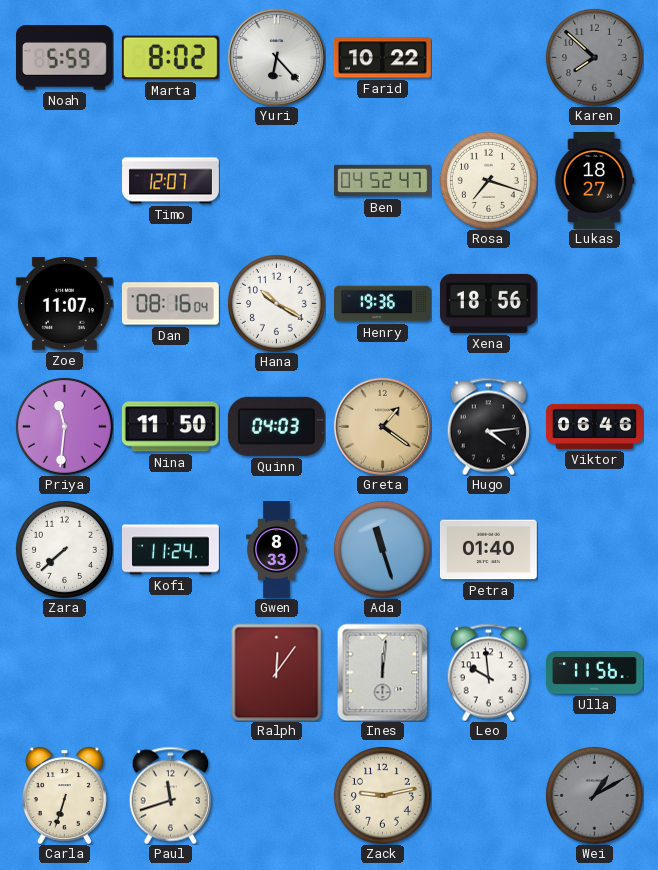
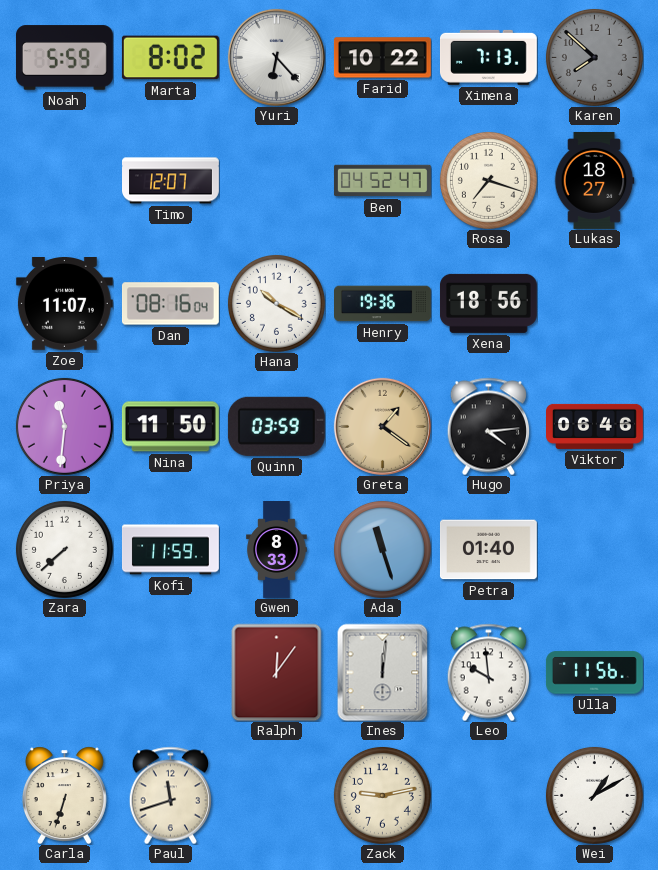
Ximena: none -> 7:13 (488, 57)
Quinn: 04:03 -> 03:59 (276, 426)
Kofi: 11:24 -> 11:59 (170, 550)
Wei dial: grey -> white (594, 795)
